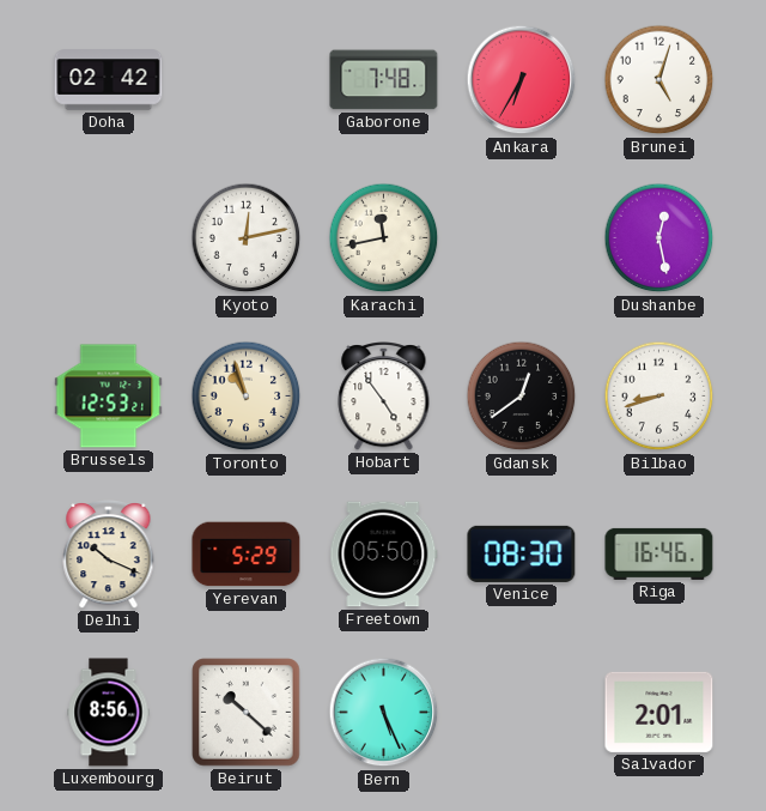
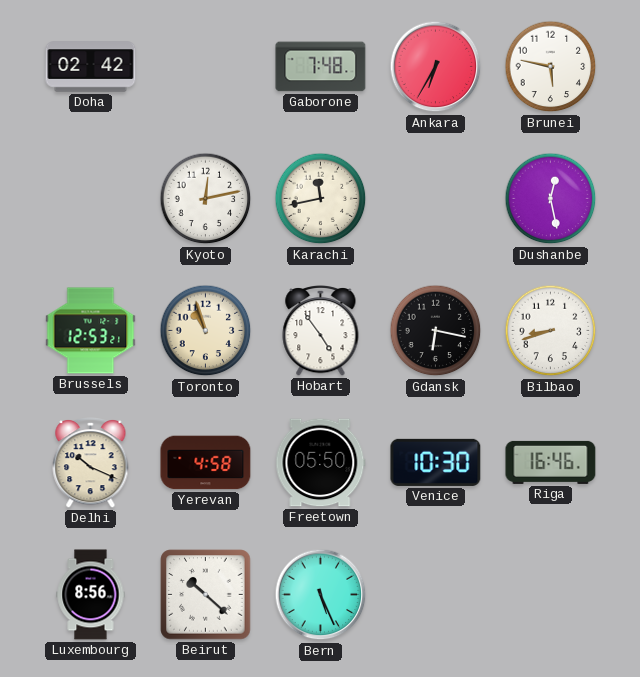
Brunei: 5:03 -> 5:47 (551, 67)
Gdansk: 12:39 -> 6:17 (436, 331)
Yerevan: 5:29 -> 4:58 (206, 463)
Venice: 08:30 -> 10:30 (436, 462)
Salvador: 2:01 -> none (659, 712)
